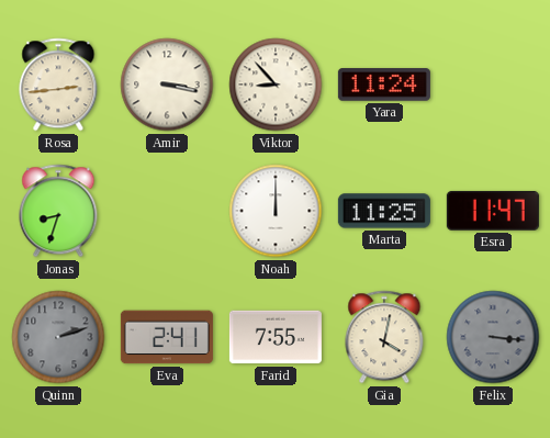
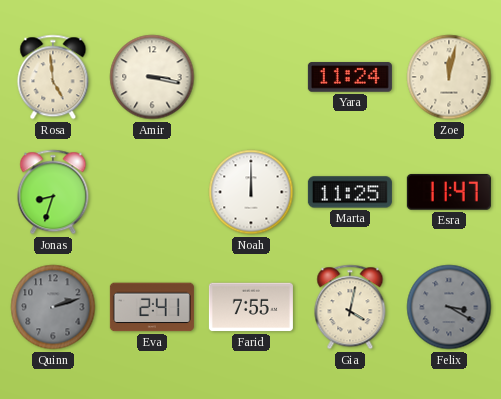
Rosa: 2:44 -> 4:59 (53, 77)
Viktor: 8:53 -> none (276, 85)
Zoe: none -> 12:02 (449, 77)
Felix: 3:16 -> 3:20 (449, 307)
